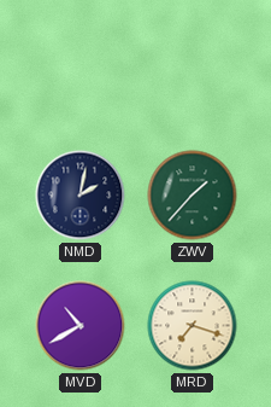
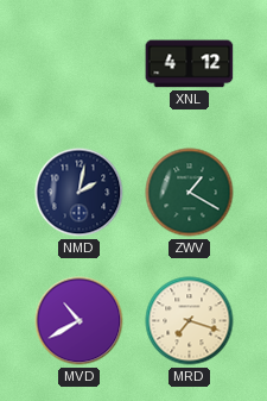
XNL: none -> 4:12 (190, 64)
ZWV: 1:37 -> 1:20 (190, 193)
